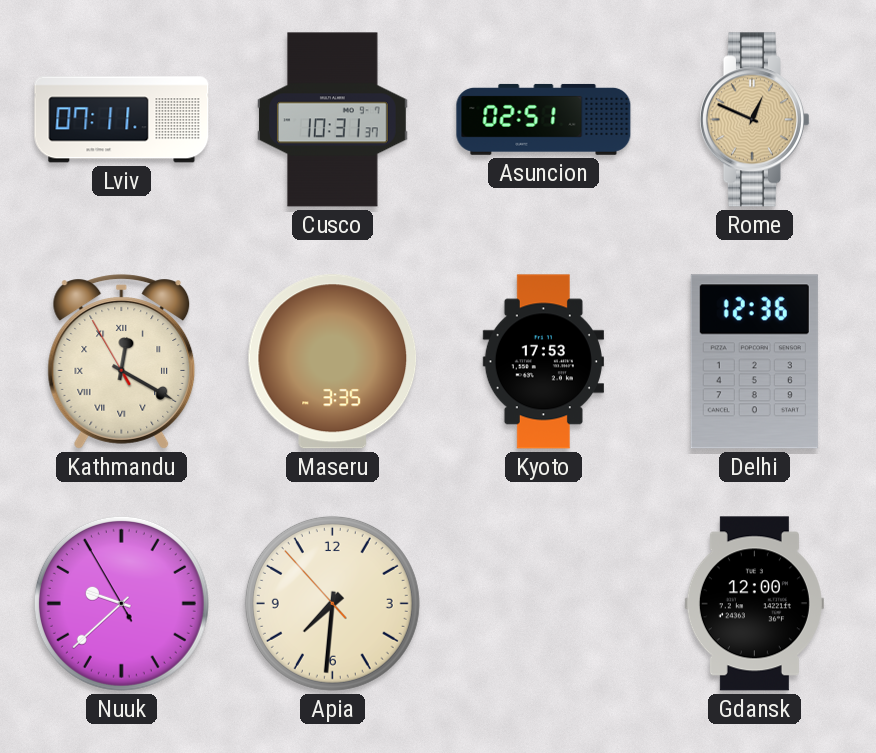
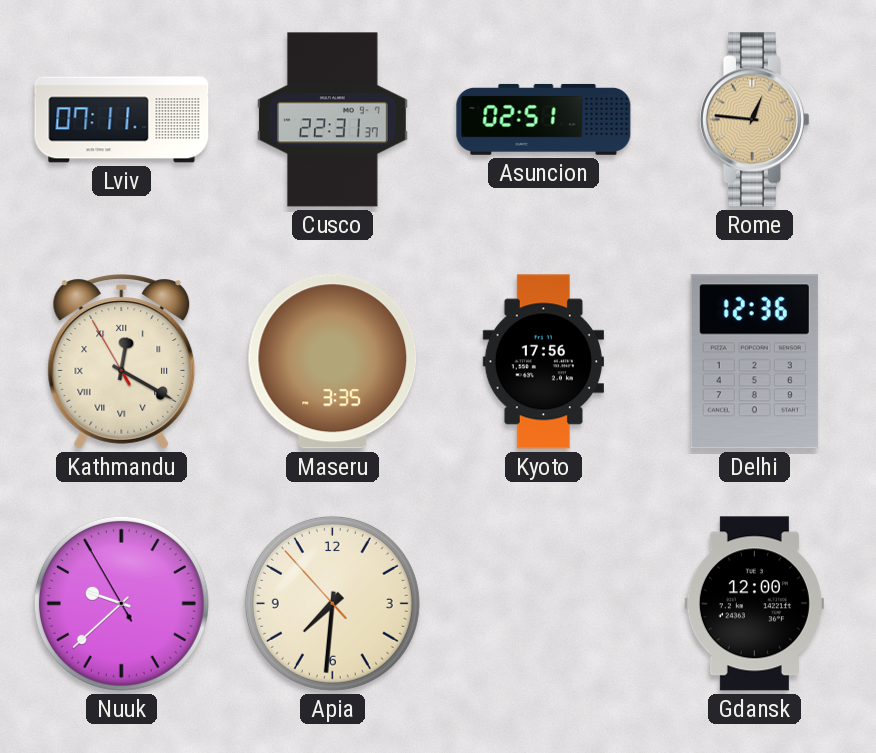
Cusco: 10:31 -> 22:31 (333, 120)
Rome: 12:49 -> 12:46 (754, 120)
Kyoto: 17:53 -> 17:56 (543, 362)
